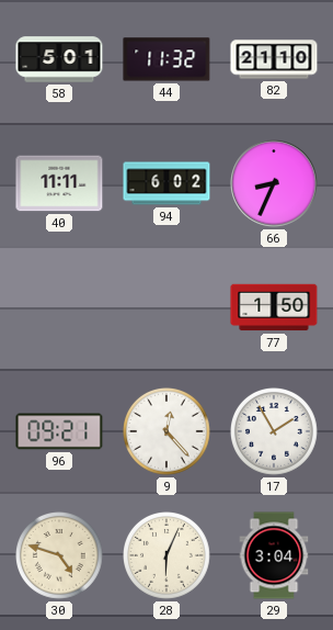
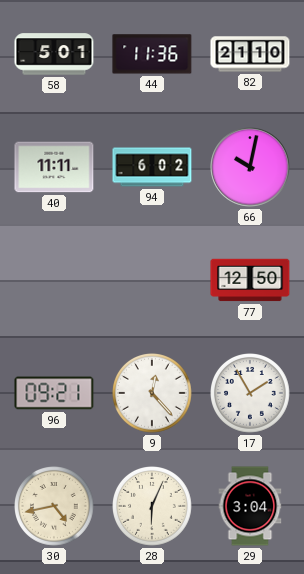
44: 11:32 -> 11:36 (152, 54)
66: 8:34 -> 10:02 (250, 167)
77: 1:50 -> 12:50 (250, 280)
30: 4:48 -> 4:43 (55, 507)
